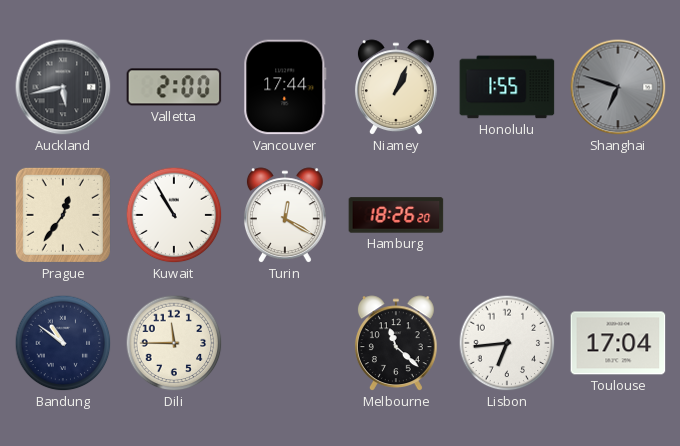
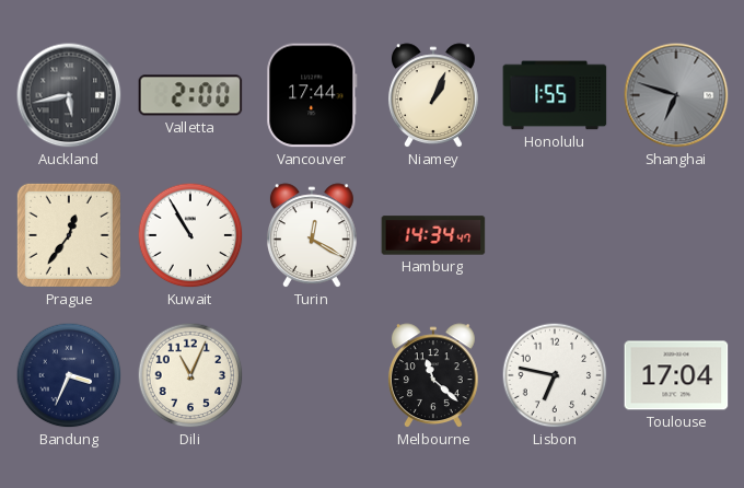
Hamburg: 18:26 -> 14:34 (433, 235)
Bandung: 10:51 -> 3:34 (69, 375)
Dili: 11:45 -> 11:04 (190, 375)
Lisbon: 6:44 -> 6:47 (555, 375)
